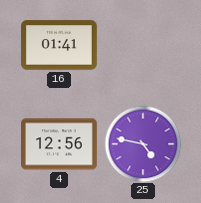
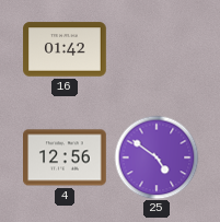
16: 01:41 -> 01:42 (65, 49)
25: 4:47 -> 4:51 (157, 157)
